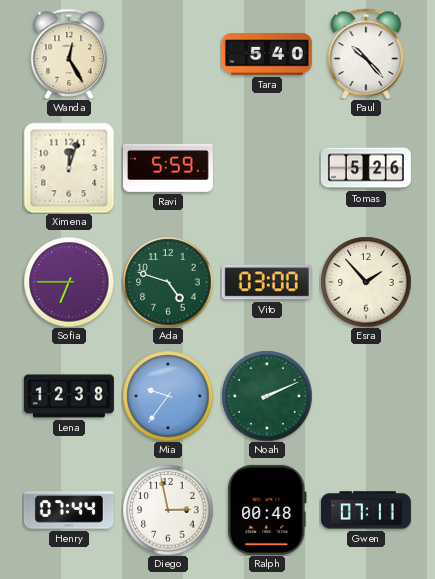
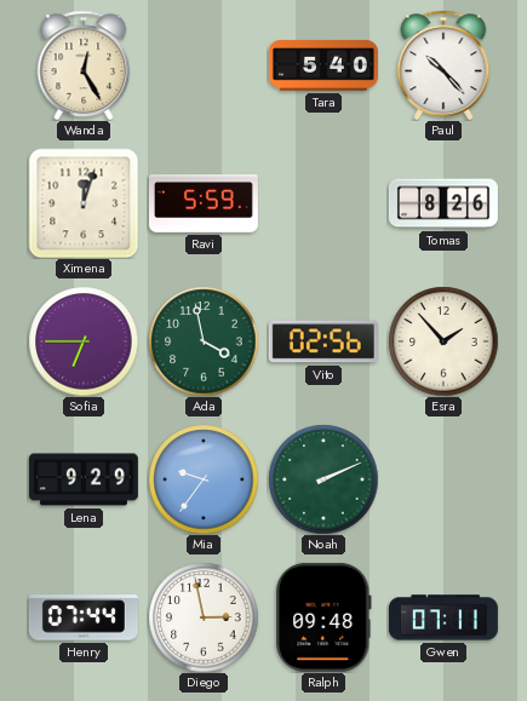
Tomas: 5:26 -> 8:26 (443, 203)
Ada: 4:48 -> 3:58 (204, 341)
Vito: 03:00 -> 02:56 (323, 341)
Lena: 12:38 -> 9:29 (84, 479)
Ralph: 00:48 -> 09:48 (323, 617)
